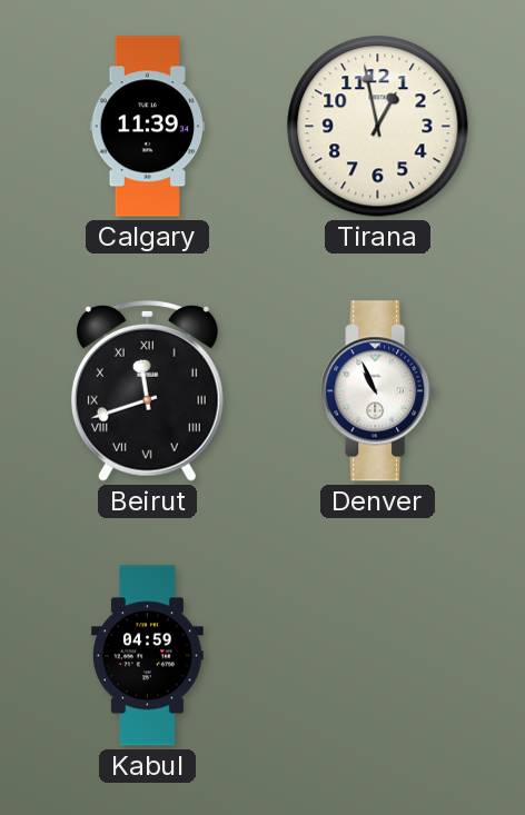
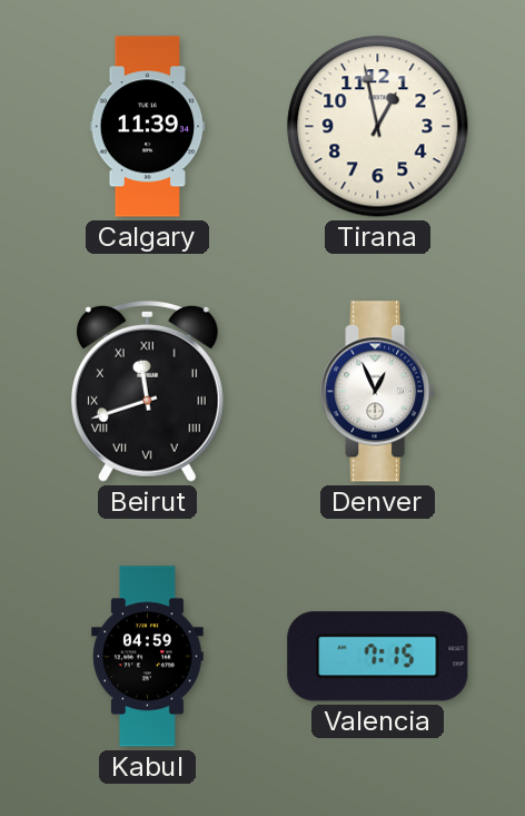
Denver: 10:56 -> 12:56 (378, 392)
Valencia: none -> 7:15 (378, 657)
